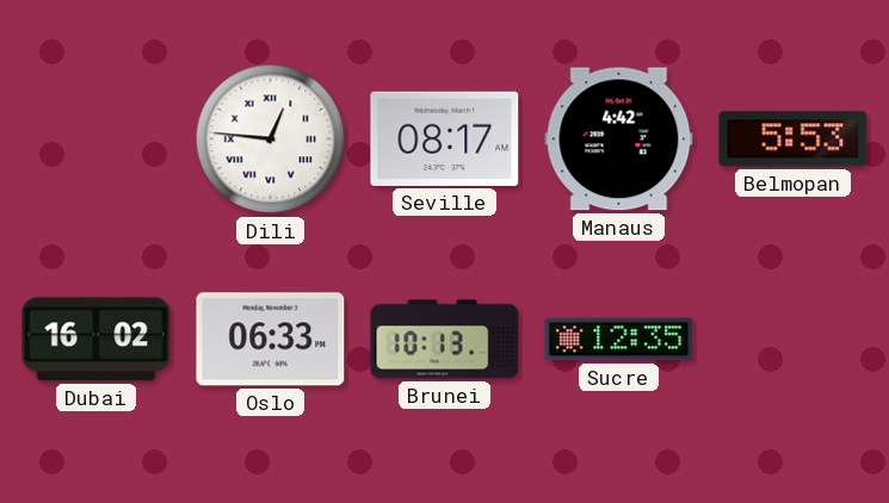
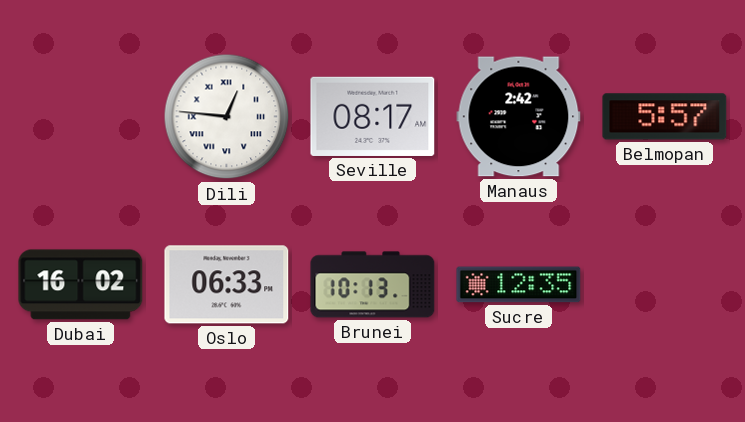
Manaus: 4:42 -> 2:42 (519, 117)
Belmopan: 5:53 -> 5:57 (665, 117)
